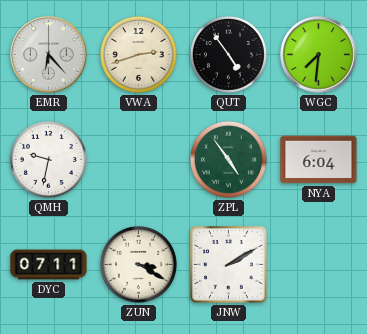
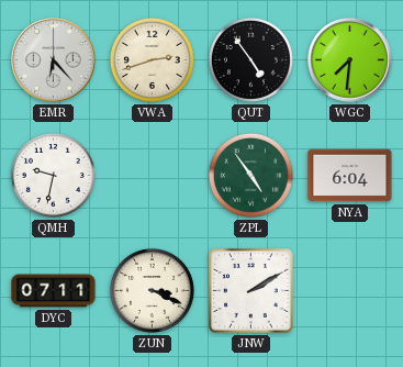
ZUN: 3:20 -> 3:19 (152, 290)
